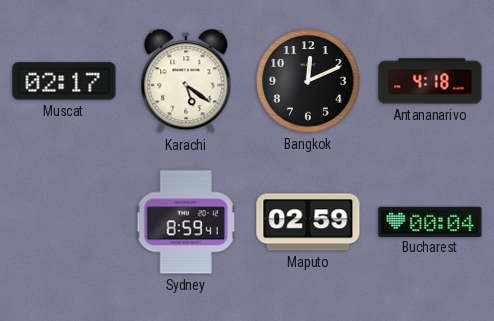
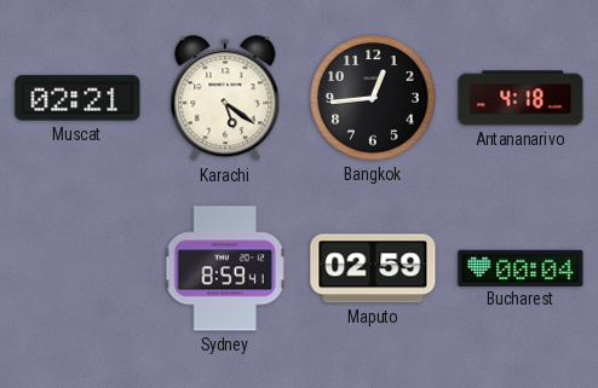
Muscat: 02:17 -> 02:21 (77, 98)
Bangkok: 12:11 -> 12:44 (373, 98)
